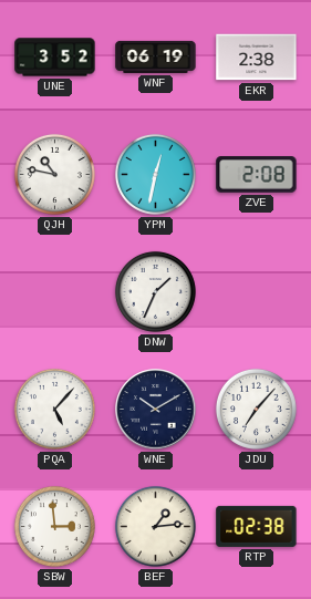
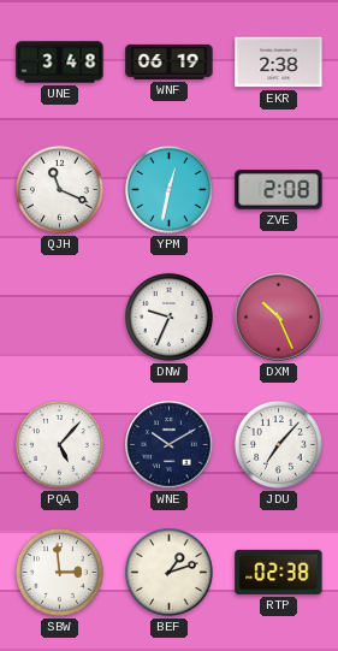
UNE: 3:52 -> 3:48 (60, 63)
QJH: 10:47 -> 11:19 (59, 189)
DNW: 1:34 -> 9:34 (168, 316)
DXM: none -> 10:26 (279, 318)
BEF: 1:14 -> 1:12 (168, 572)
